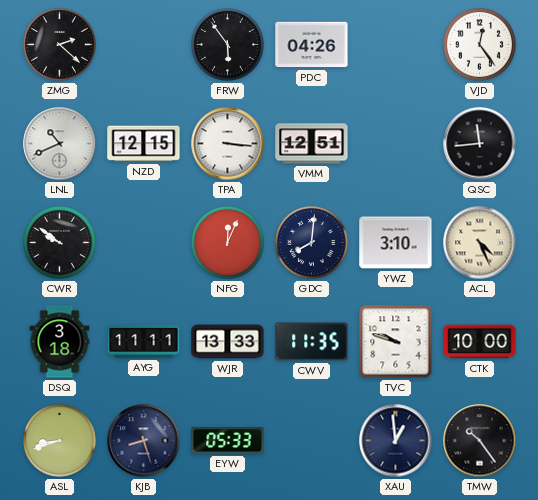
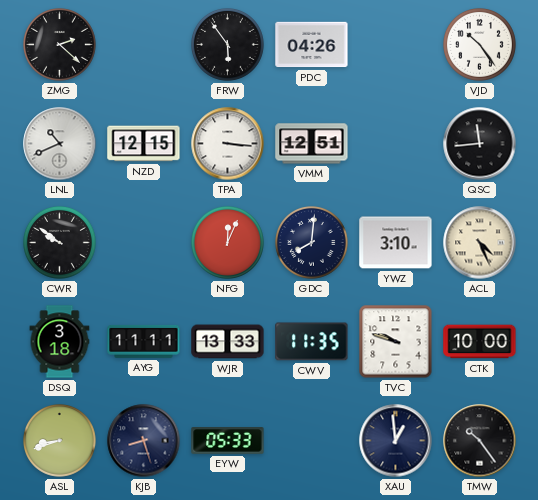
VJD: 12:24 -> 10:24 (480, 45)
